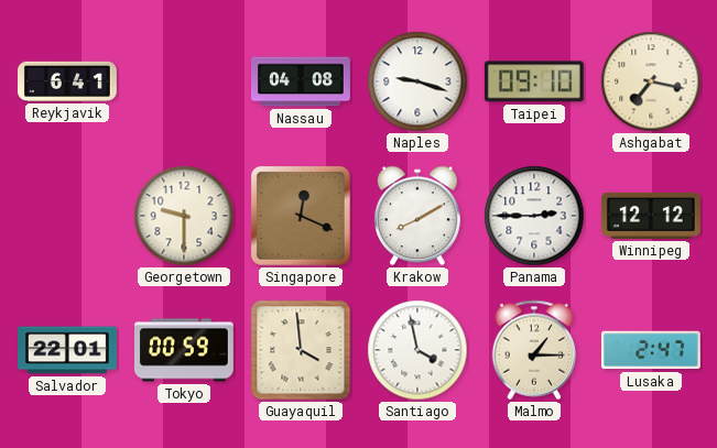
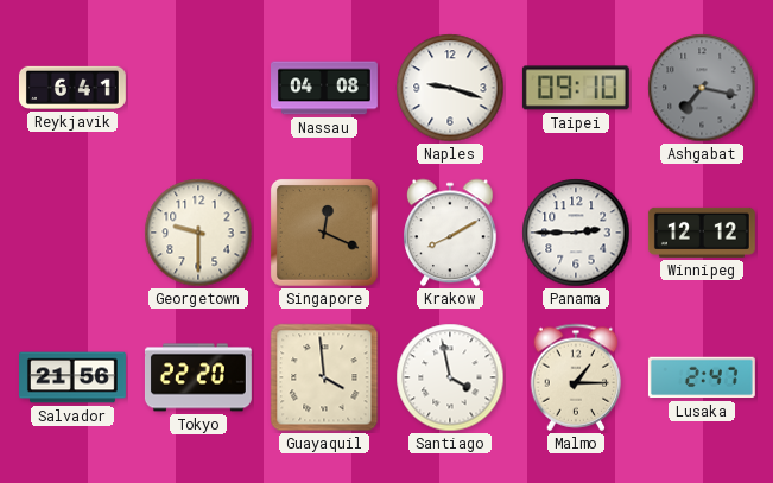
Ashgabat dial: cream -> grey (702, 88)
Salvador: 22:01 -> 21:56 (74, 377)
Tokyo: 00:59 -> 22:20 (198, 377)
